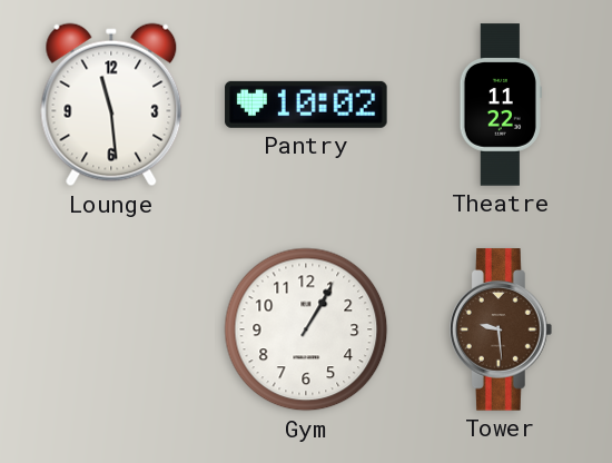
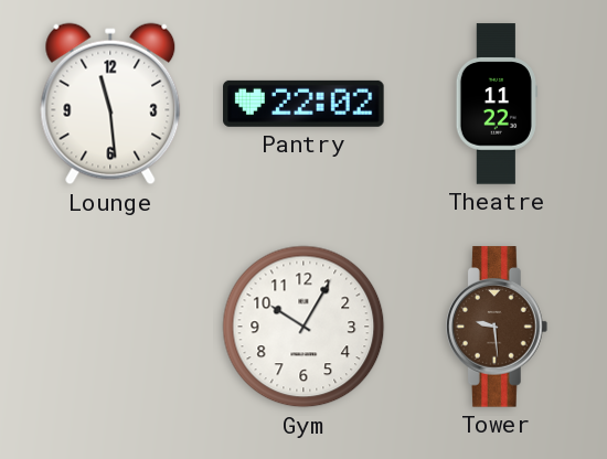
Pantry: 10:02 -> 22:02 (303, 104)
Gym: 1:05 -> 10:05 (303, 327)
